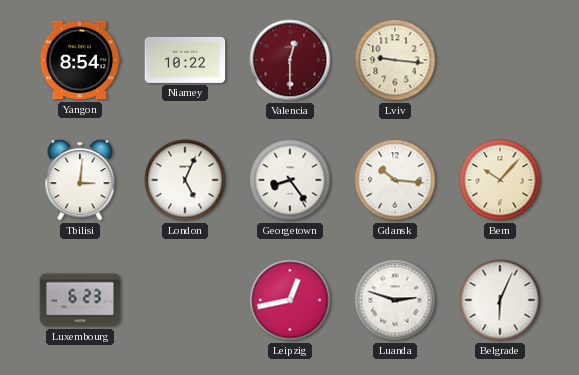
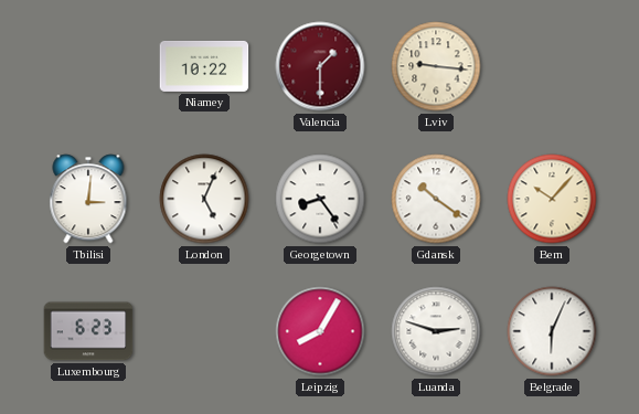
Yangon: 8:54 -> none (80, 60)
Valencia: 12:30 -> 1:30 (320, 66)
Gdansk: 10:16 -> 10:21 (436, 199)
Leipzig: 12:43 -> 8:05 (320, 331)
